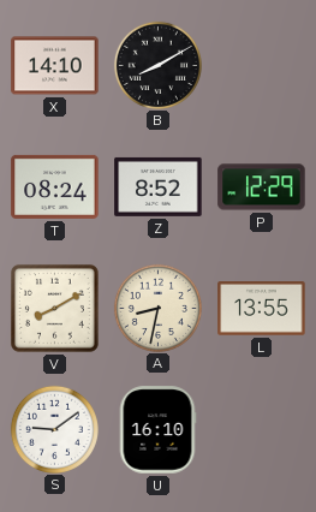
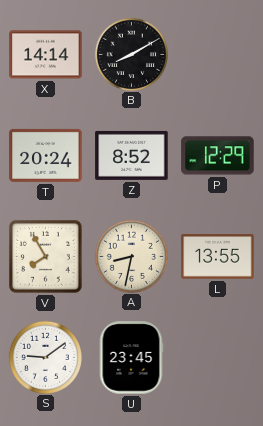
X: 14:10 -> 14:14 (46, 55)
T: 08:24 -> 20:24 (46, 155)
V: 8:10 -> 7:55 (45, 256)
U: 16:10 -> 23:45 (131, 358)
